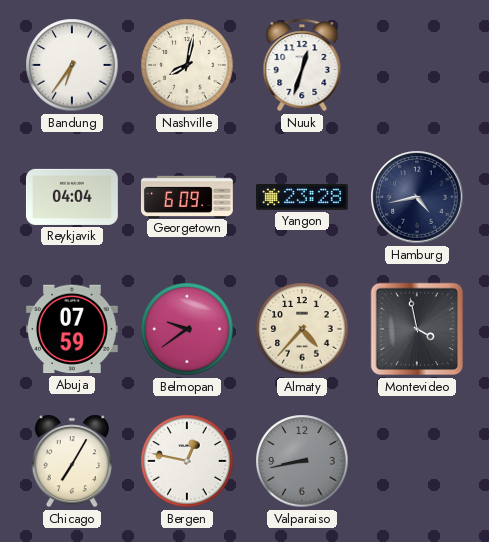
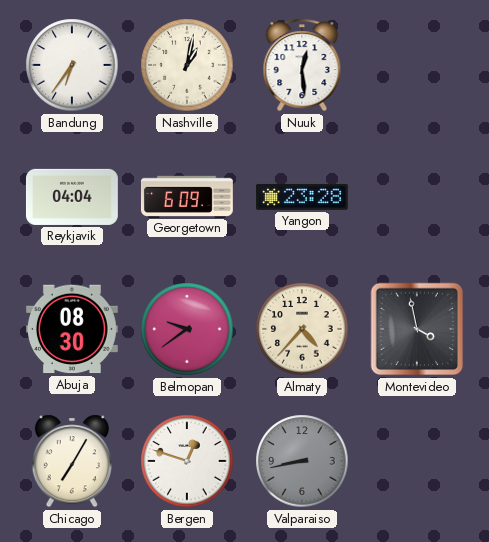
Nashville: 8:02 -> 1:02 (187, 65)
Nuuk: 12:33 -> 12:29 (302, 65)
Hamburg: 4:43 -> none (417, 197)
Abuja: 07:59 -> 08:30 (72, 329)
Bergen: 12:47 -> 12:48 (187, 461)
